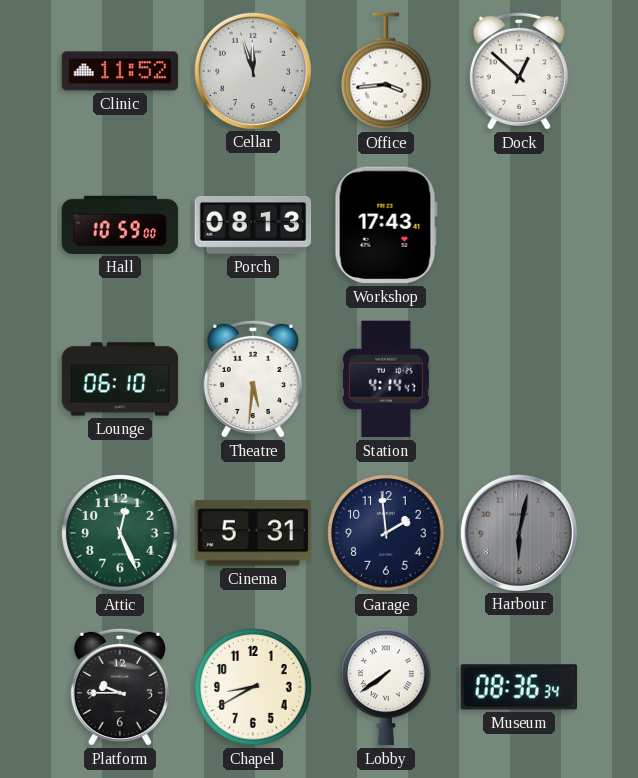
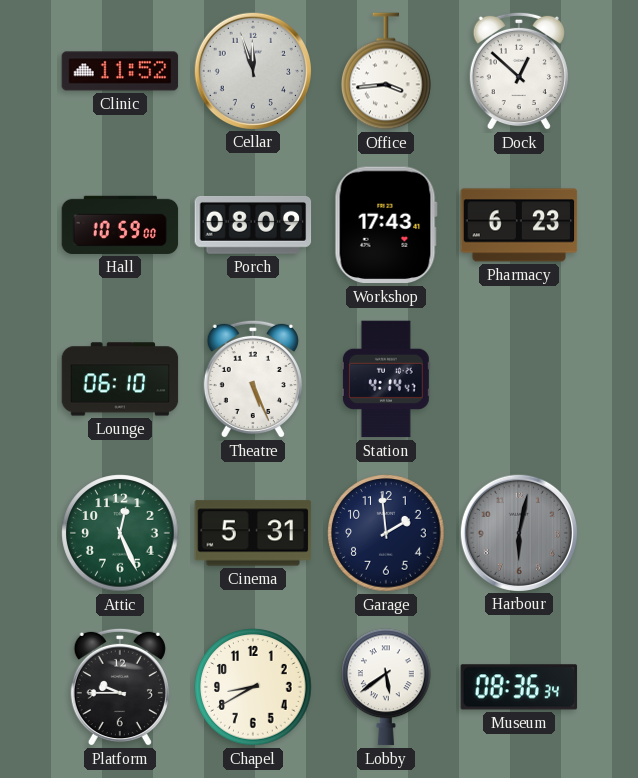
Porch: 08:13 -> 08:09 (253, 225)
Pharmacy: none -> 6:23 (519, 225)
Theatre: 5:31 -> 5:26 (253, 379)
Lobby: 7:39 -> 5:39 (386, 687)
